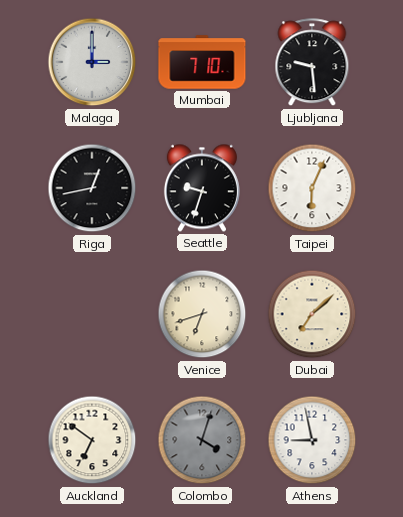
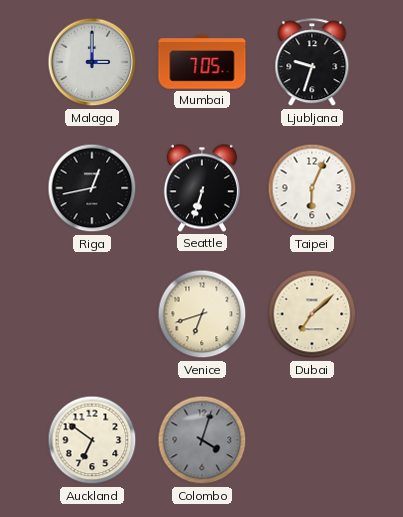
Mumbai: 7:10 -> 7:05 (202, 62)
Ljubljana: 9:29 -> 9:33 (312, 63)
Seattle: 9:33 -> 6:33 (202, 188)
Athens: 8:58 -> none (312, 440)
